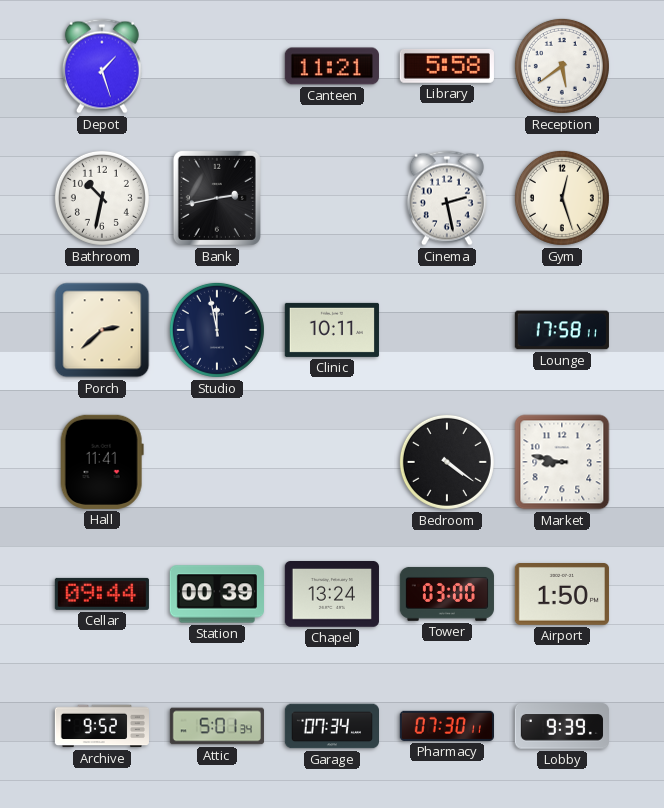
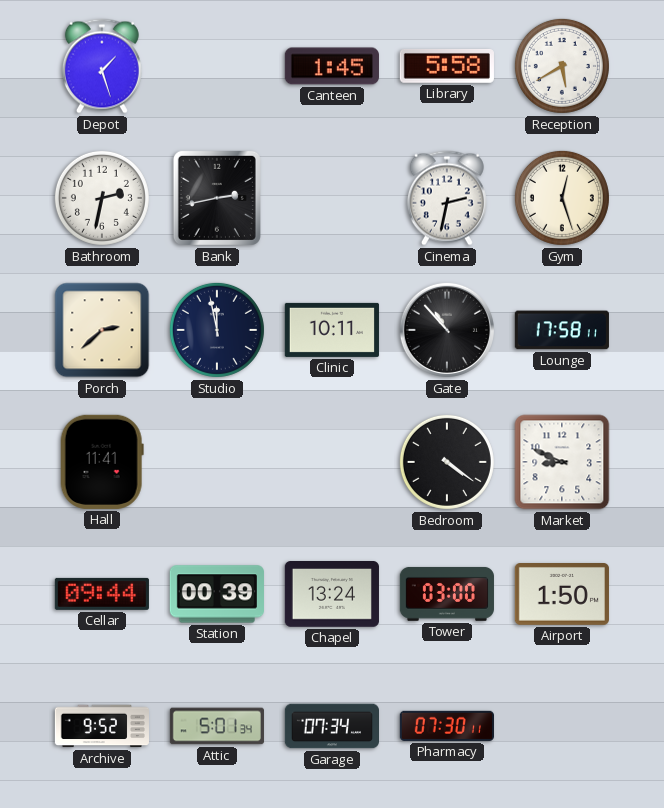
Canteen: 11:21 -> 1:45 (332, 66)
Reception: 5:39 -> 5:40 (562, 66)
Bathroom: 10:32 -> 2:32 (102, 198)
Cinema: 2:28 -> 2:32 (447, 198)
Gate: none -> 10:53 (447, 330)
Market: 8:47 -> 8:49 (562, 462)
Lobby: 9:39 -> none (562, 726)
